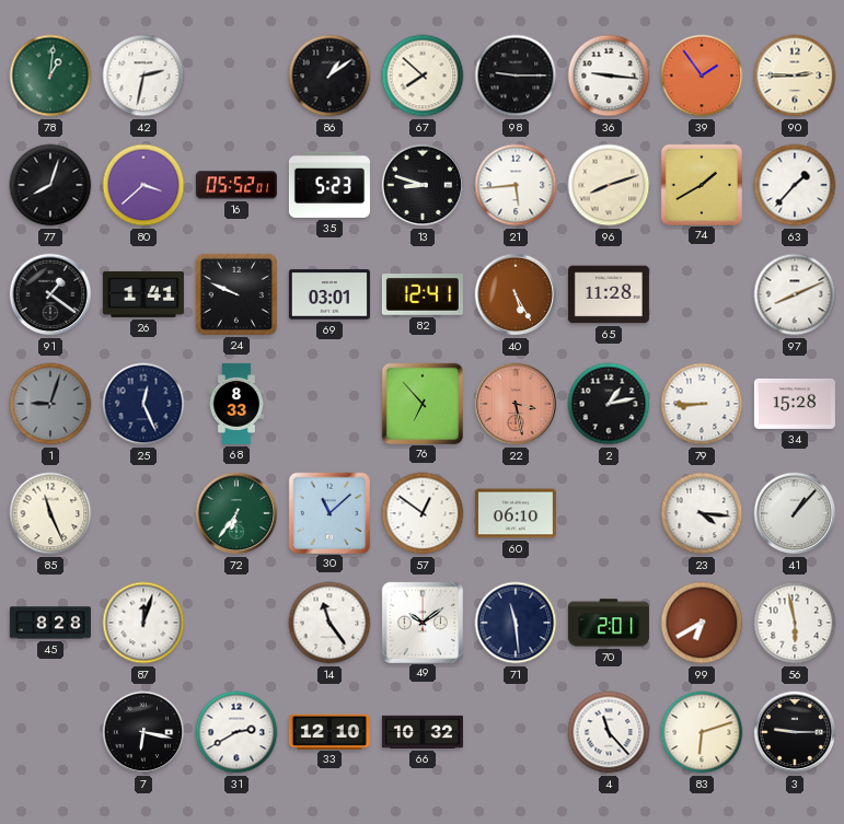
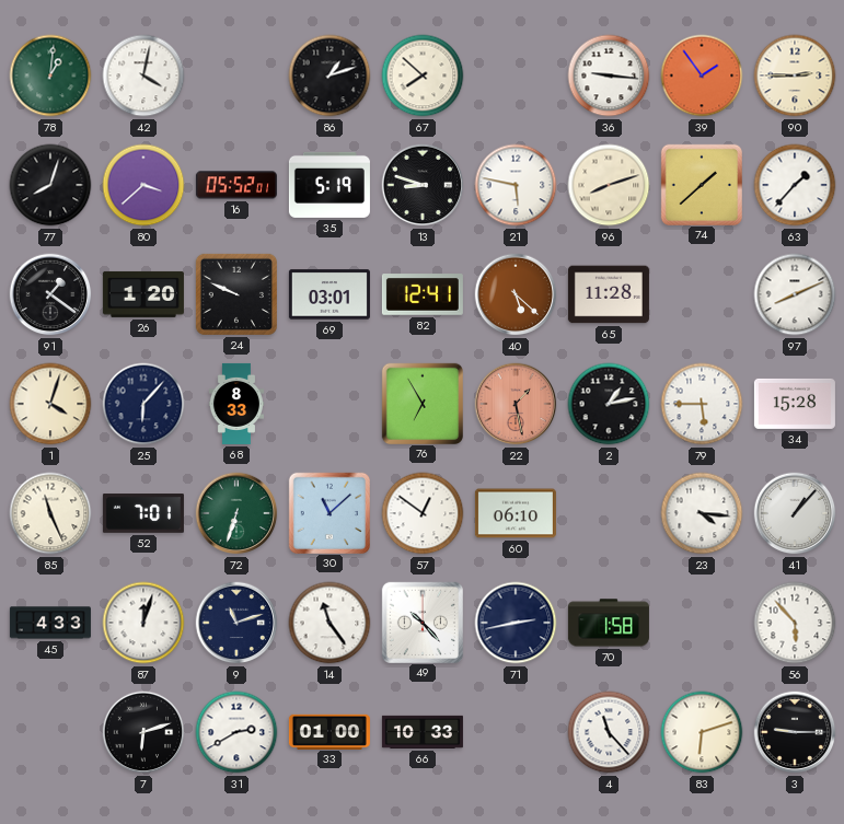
42: 2:32 -> 4:02 (143, 76)
86: 1:09 -> 1:12 (329, 76)
98: 9:15 -> none (516, 76)
35: 5:23 -> 5:19 (329, 185)
21: 5:44 -> 5:47 (516, 185)
74: 1:40 -> 1:38 (701, 184)
26: 1:41 -> 1:20 (143, 294)
40: 5:25 -> 5:22 (516, 294)
1: 9:03 -> 4:03 (50, 404)
1 dial: grey -> cream (50, 404)
25: 12:26 -> 6:07 (143, 404)
76: 6:53 -> 6:55 (421, 403)
22: 3:28 -> 1:28 (516, 404)
79: 8:45 -> 5:45 (702, 404)
52: none -> 7:01 (143, 513)
72: 6:36 -> 6:33 (236, 513)
45: 8:28 -> 4:33 (50, 623)
9: none -> 11:12 (236, 623)
49: 10:09 -> 10:23 (421, 622)
71: 11:29 -> 2:43 (516, 623)
70: 2:01 -> 1:58 (609, 623)
99: 6:40 -> none (702, 623)
56: 5:58 -> 5:53 (795, 623)
7: 6:17 -> 6:12 (143, 732)
33: 12:10 -> 01:00 (329, 731)
66: 10:32 -> 10:33 (423, 732)
